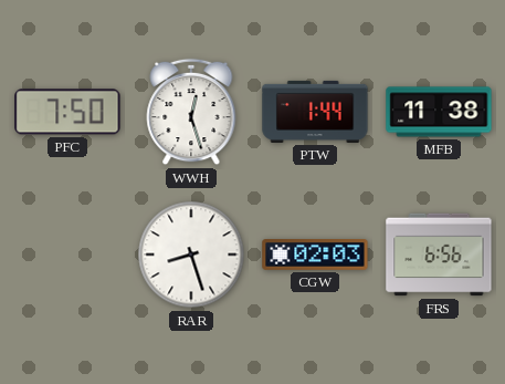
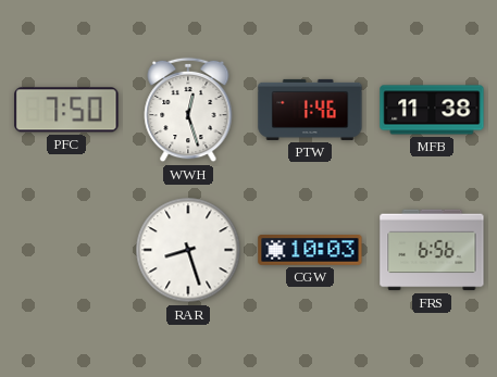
PTW: 1:44 -> 1:46 (310, 110)
CGW: 02:03 -> 10:03 (310, 251)
